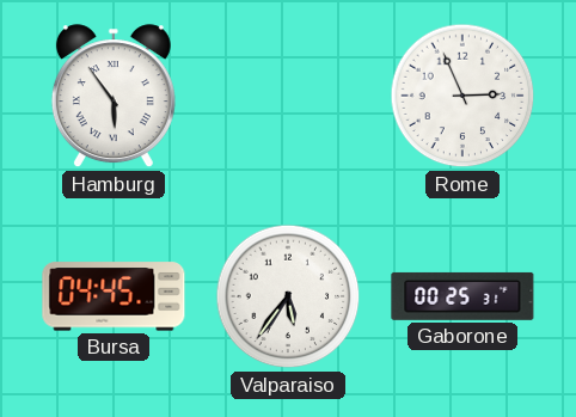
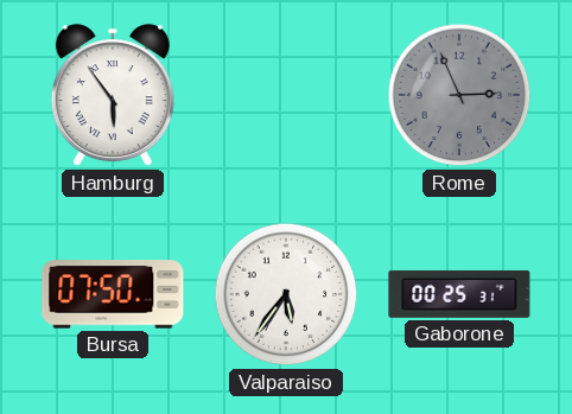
Rome dial: white -> grey (459, 95)
Bursa: 04:45 -> 07:50 (113, 294)
